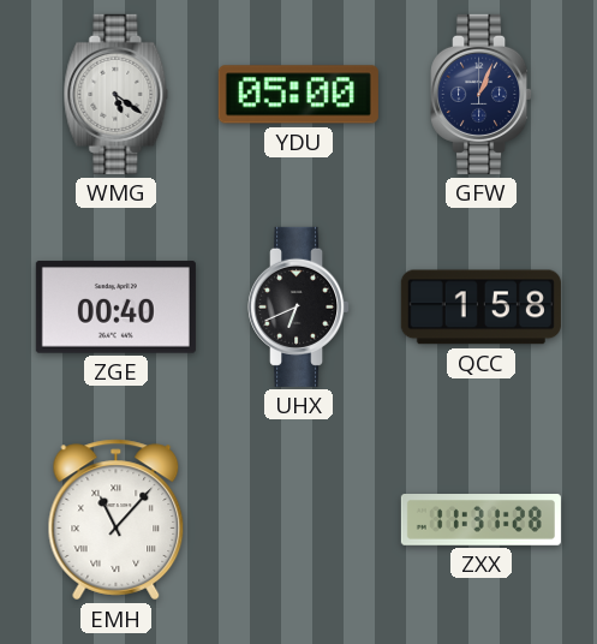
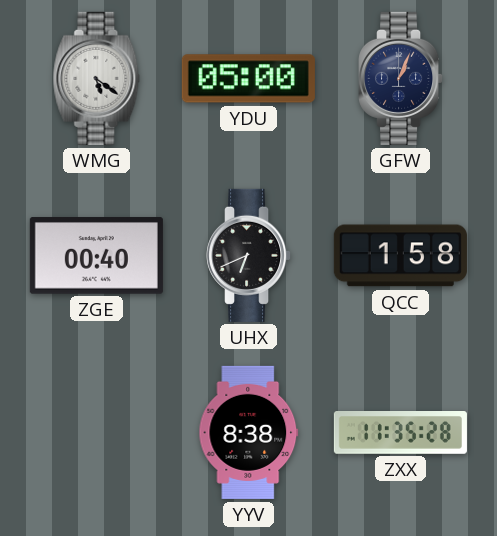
EMH: 11:07 -> none (117, 520)
YYV: none -> 8:38 (249, 432)
ZXX: 11:31 -> 11:35 (400, 433)
